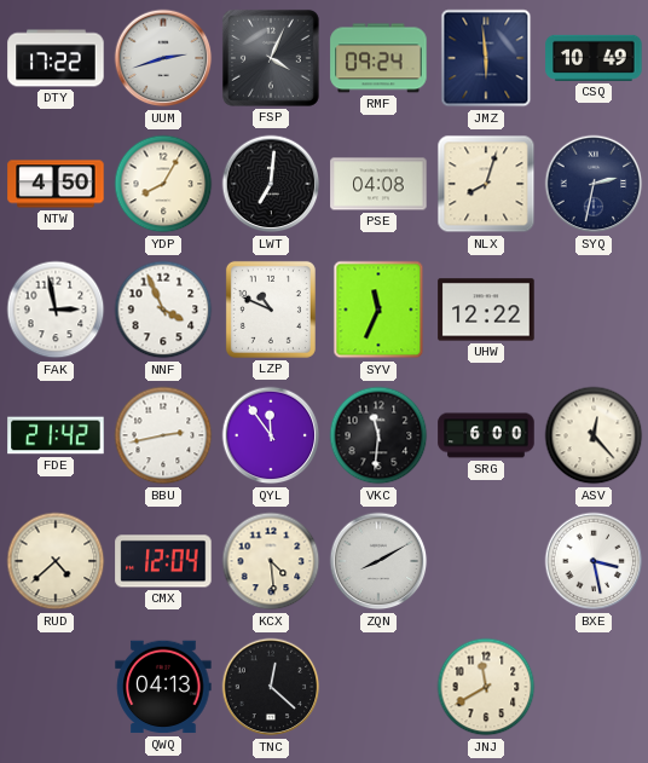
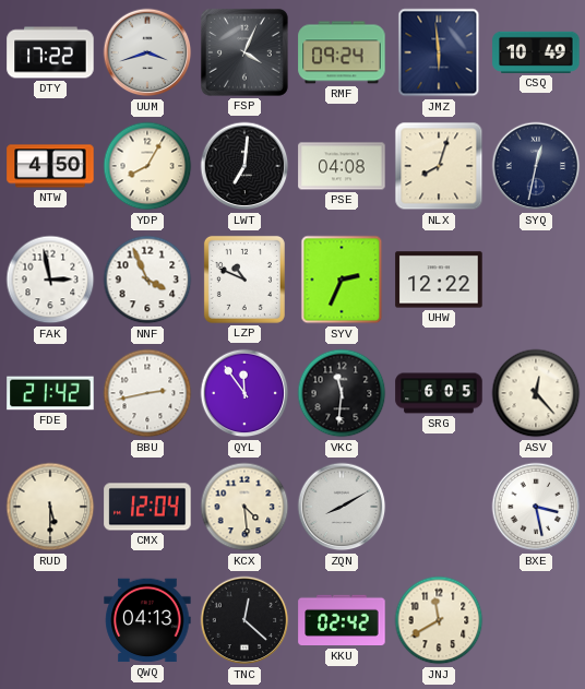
UUM: 2:42 -> 3:42 (147, 52)
SYQ: 2:32 -> 12:32 (536, 166)
SYV: 11:34 -> 2:34 (342, 280)
SRG: 6:00 -> 6:05 (439, 393)
RUD: 4:38 -> 5:30 (50, 507)
KKU: none -> 02:42 (342, 620)
